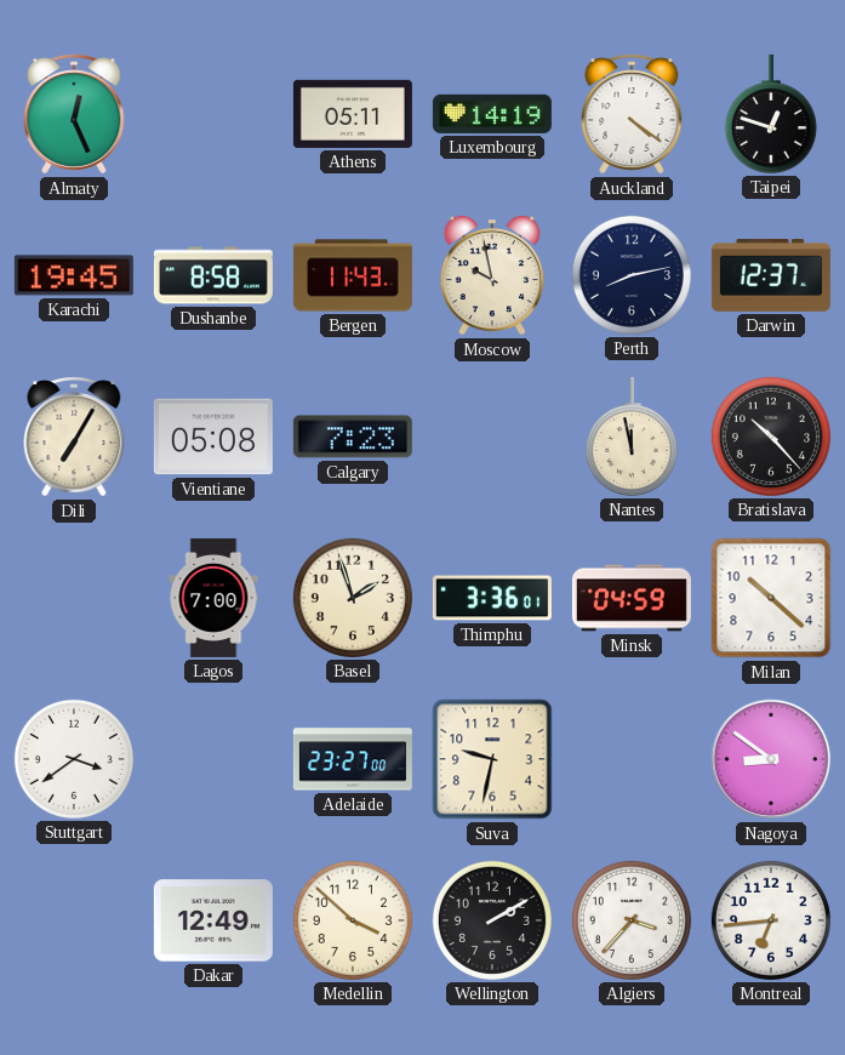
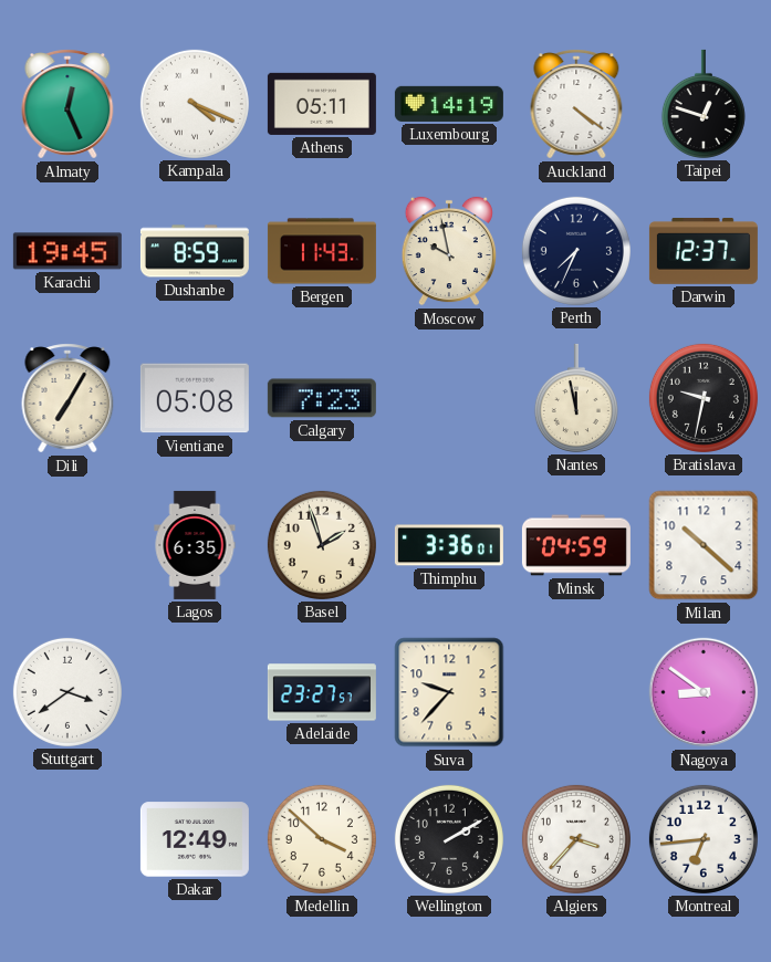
Kampala: none -> 4:19 (195, 104)
Dushanbe: 8:58 -> 8:59 (195, 251)
Perth: 8:13 -> 7:34 (576, 251)
Bratislava: 10:23 -> 9:32 (704, 398)
Lagos: 7:00 -> 6:35 (195, 545)
Adelaide: 23:27:00 -> 23:27:57 (322, 692)
Suva: 9:32 -> 9:37 (449, 692)
